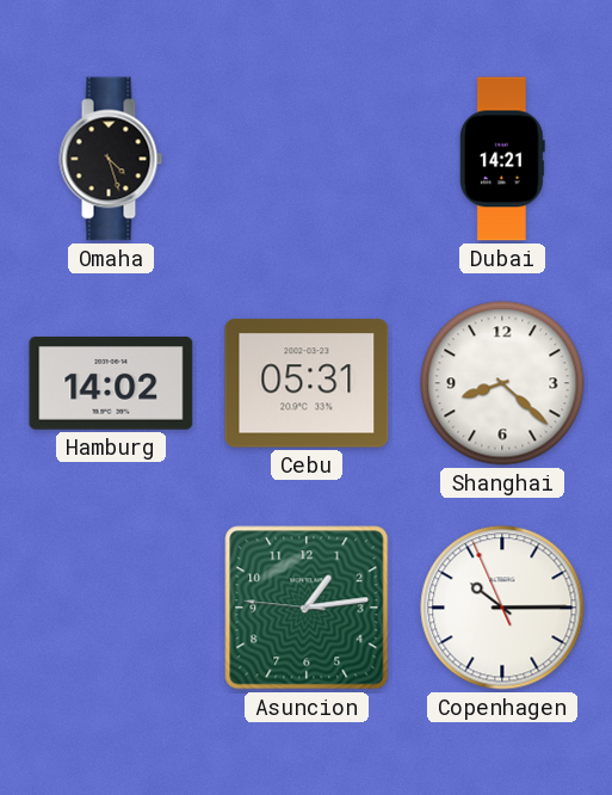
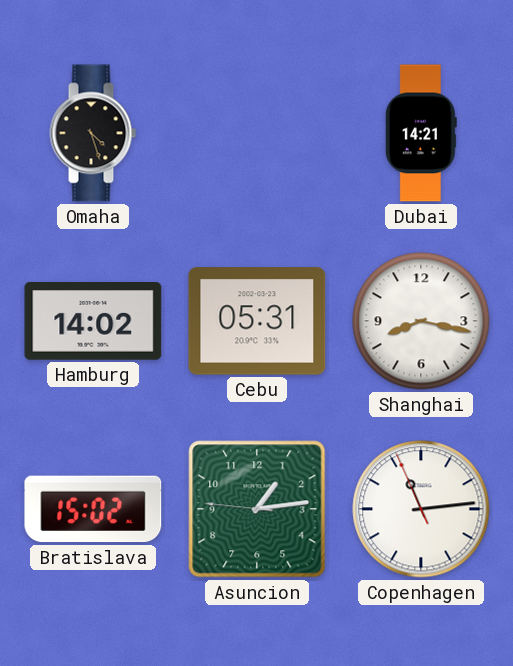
Shanghai: 8:22 -> 8:17 (421, 321)
Bratislava: none -> 15:02 (93, 509)
Copenhagen: 10:14 -> 11:13 (421, 509)
